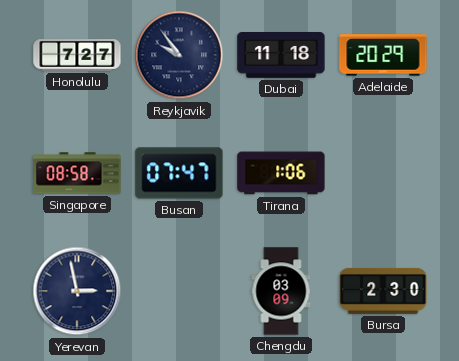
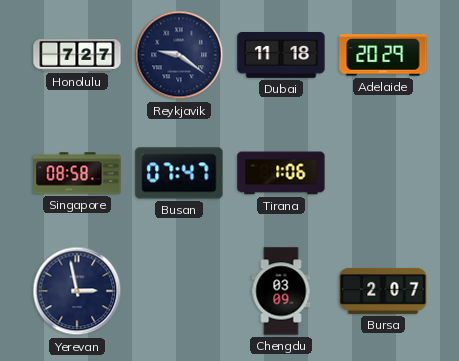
Reykjavik: 9:54 -> 9:21 (179, 55)
Bursa: 2:30 -> 2:07 (383, 291)
